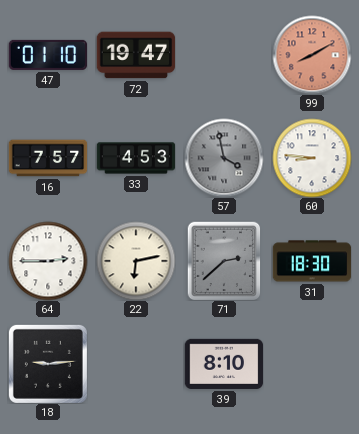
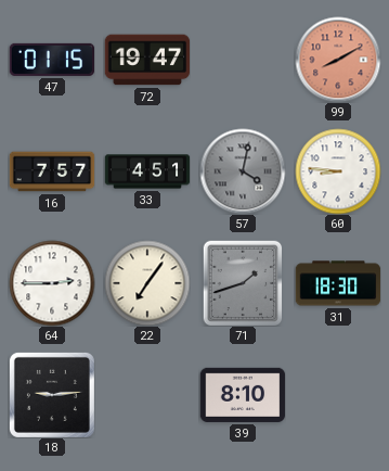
47: 01:10 -> 01:15 (52, 60)
33: 4:53 -> 4:51 (147, 171)
57: 3:58 -> 4:02 (243, 171)
22: 6:13 -> 7:06 (147, 283)
71: 2:38 -> 1:42 (243, 283)
